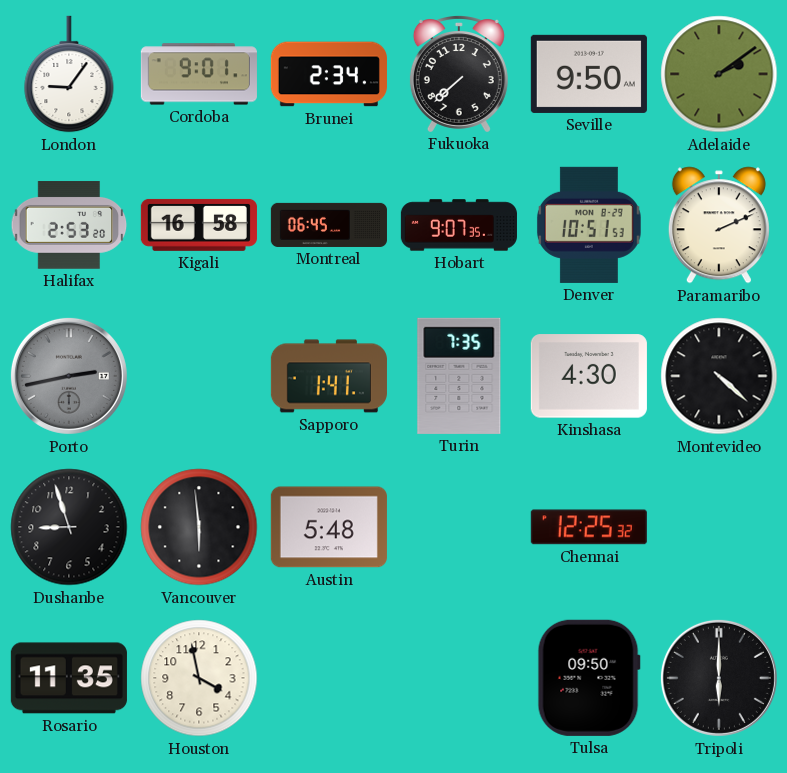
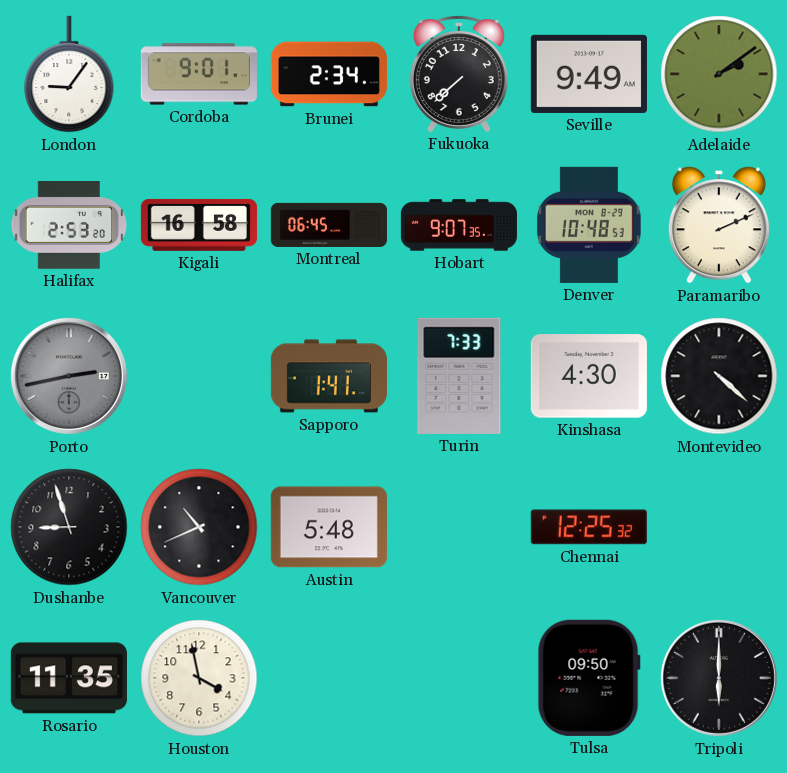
Seville: 9:50 -> 9:49 (589, 74)
Denver: 10:51 -> 10:48 (589, 225)
Turin: 7:35 -> 7:33 (459, 376)
Vancouver: 5:59 -> 10:41 (199, 527)
